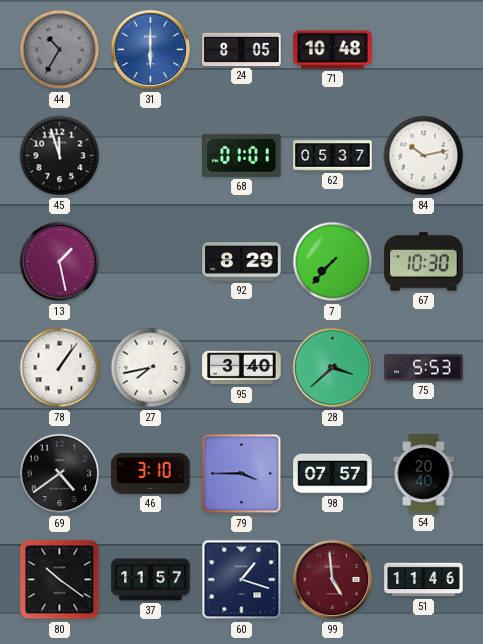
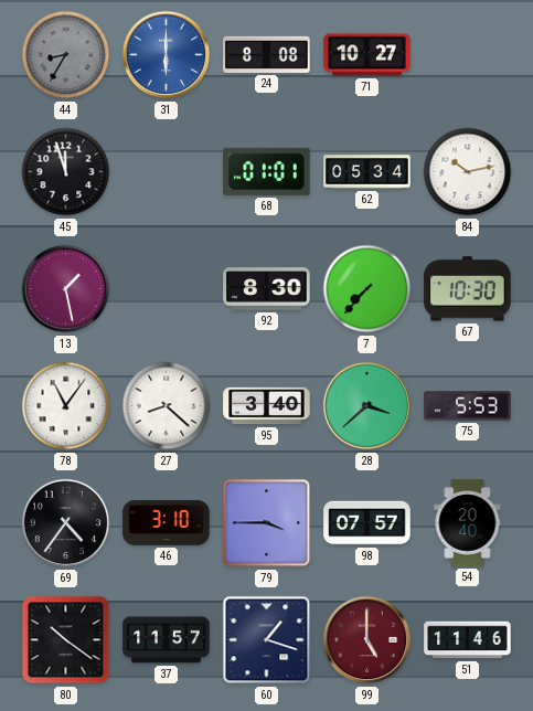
44: 10:35 -> 8:35 (66, 55)
24: 8:05 -> 8:08 (267, 54)
71: 10:48 -> 10:27 (367, 55)
62: 05:37 -> 05:34 (367, 172)
92: 8:29 -> 8:30 (267, 289)
78: 1:06 -> 11:06 (66, 406)
27: 7:43 -> 8:22 (167, 406)
69: 4:39 -> 4:36 (66, 523)
99: 4:59 -> 5:00 (367, 640)
